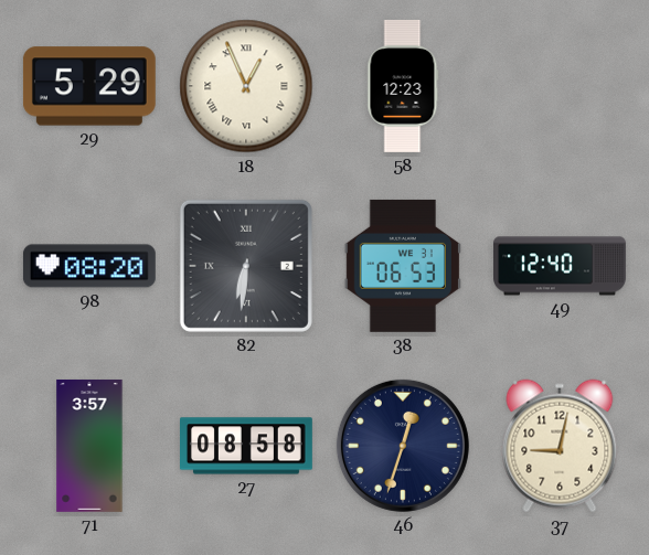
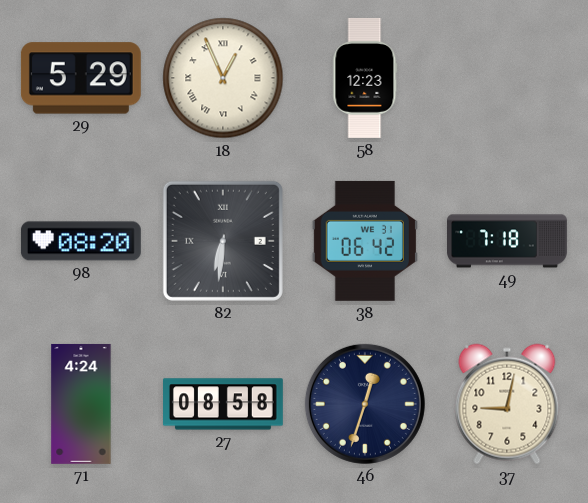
38: 06:53 -> 06:42 (365, 241)
49: 12:40 -> 7:18 (508, 241)
71: 3:57 -> 4:24 (81, 404)
